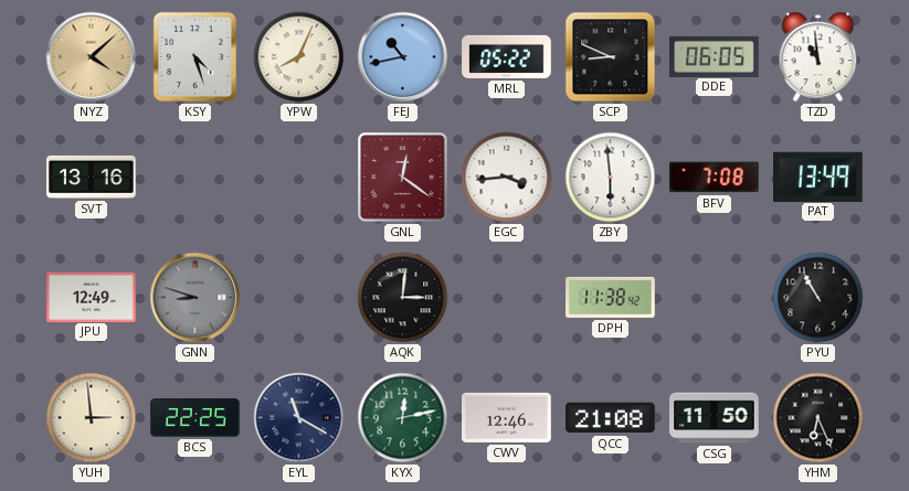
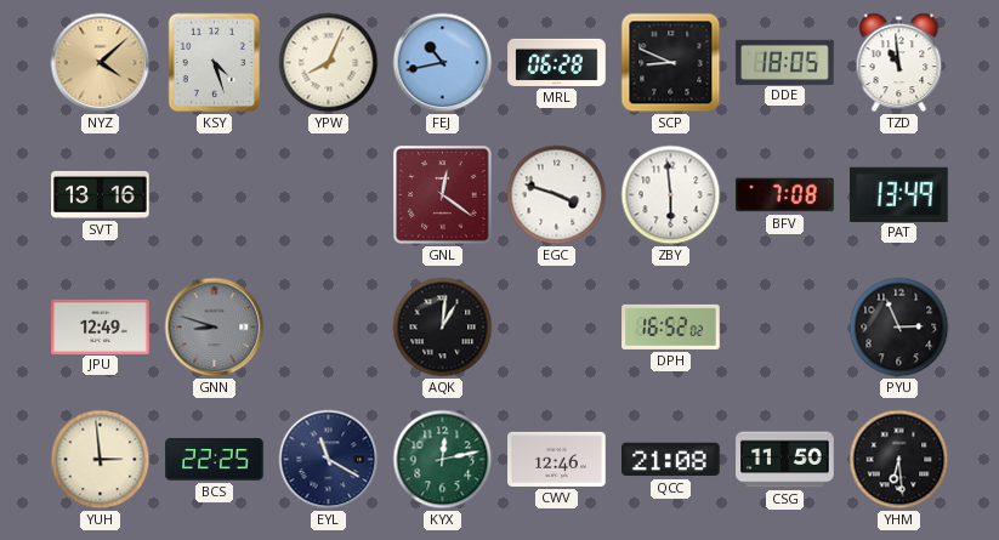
MRL: 05:22 -> 06:28 (557, 62)
DDE: 06:05 -> 18:05 (785, 62)
EGC: 3:44 -> 3:48 (557, 195)
AQK: 3:01 -> 1:01 (443, 328)
DPH: 11:38 -> 16:52 (671, 326)
PYU: 10:55 -> 2:56 (899, 328)
YHM: 6:26 -> 6:29 (899, 460)
